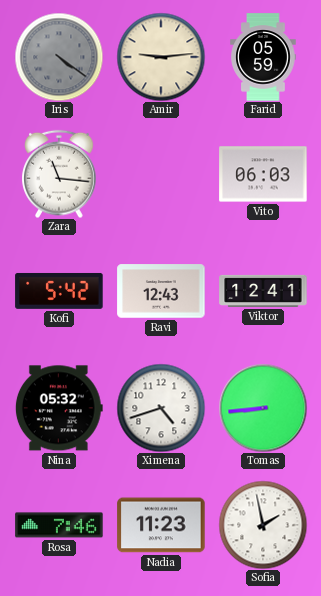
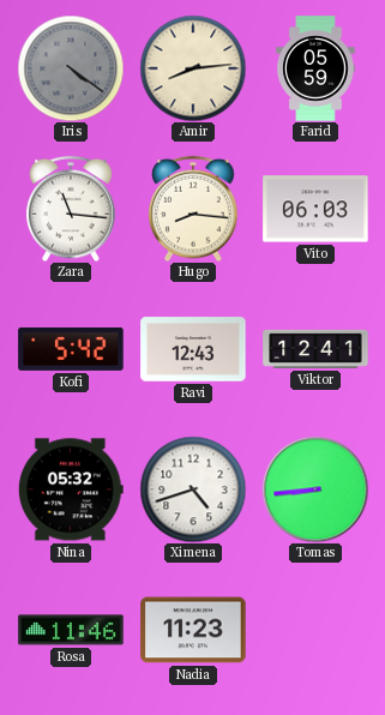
Amir: 9:14 -> 8:14 (193, 68)
Hugo: none -> 8:16 (193, 209)
Rosa: 7:46 -> 11:46 (71, 630)
Sofia: 1:58 -> none (263, 525)
